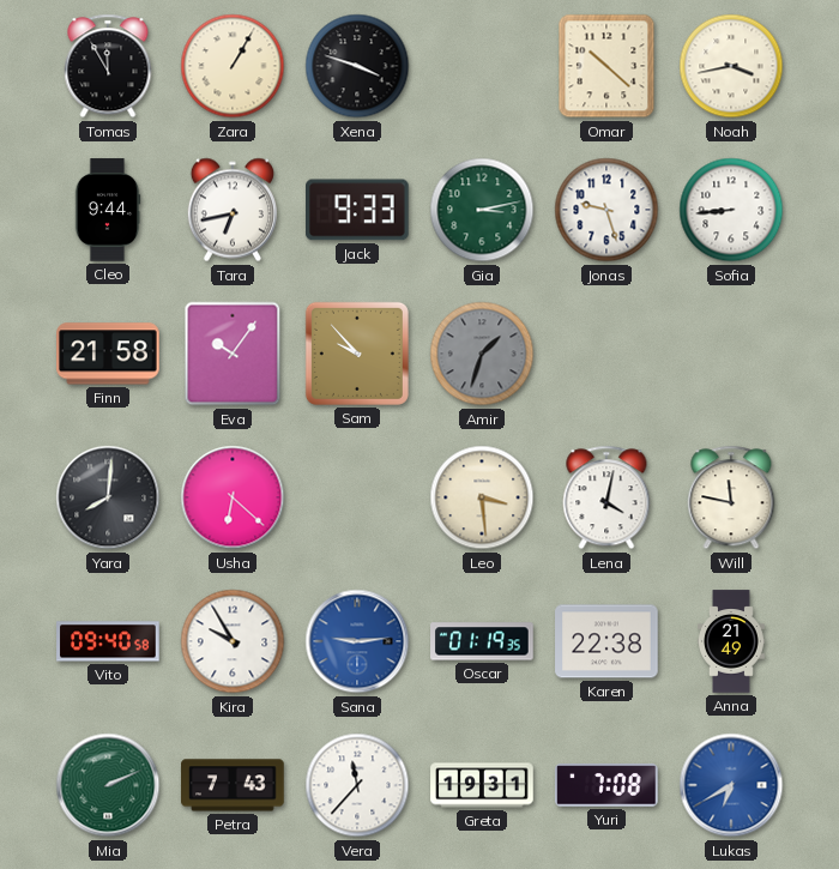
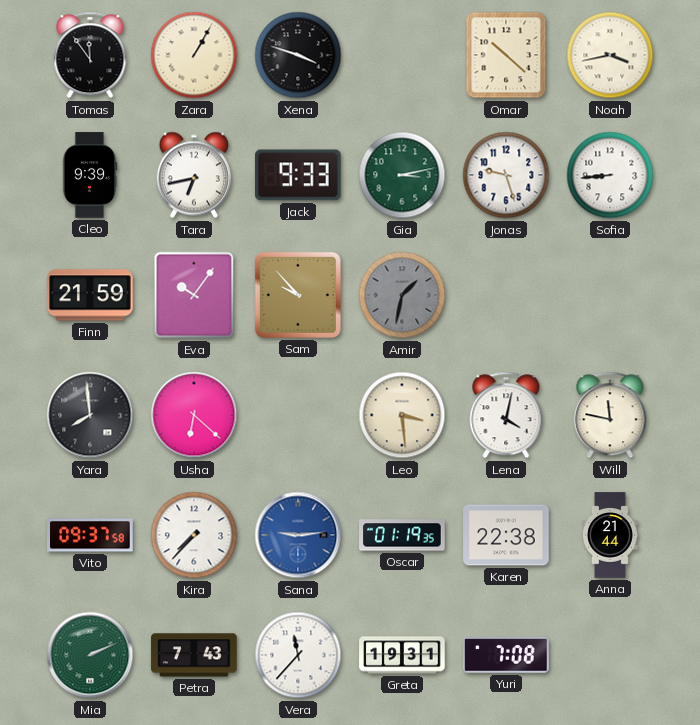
Tomas: 11:55 -> 11:54 (90, 55)
Cleo: 9:44 -> 9:39 (90, 175)
Finn: 21:58 -> 21:59 (90, 295)
Amir: 1:33 -> 1:32 (402, 295)
Yara: 8:01 -> 7:59 (90, 415)
Vito: 09:40 -> 09:37 (90, 535)
Kira: 9:55 -> 7:37 (194, 535)
Anna: 21:49 -> 21:44 (611, 535)
Lukas: 6:40 -> none (731, 785)
